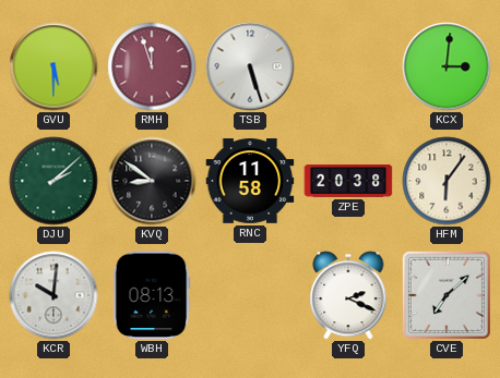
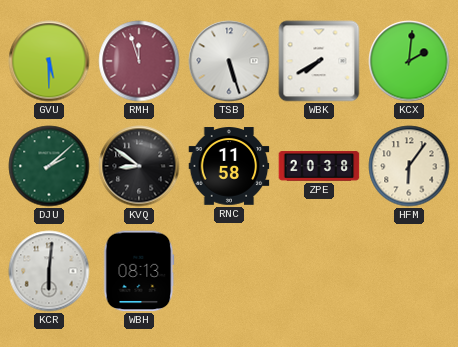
WBK: none -> 7:40 (319, 61)
KCX: 3:01 -> 2:01 (409, 61)
KCR: 10:01 -> 6:01 (49, 271)
YFQ: 2:19 -> none (348, 295)
CVE: 7:08 -> none (447, 295)
